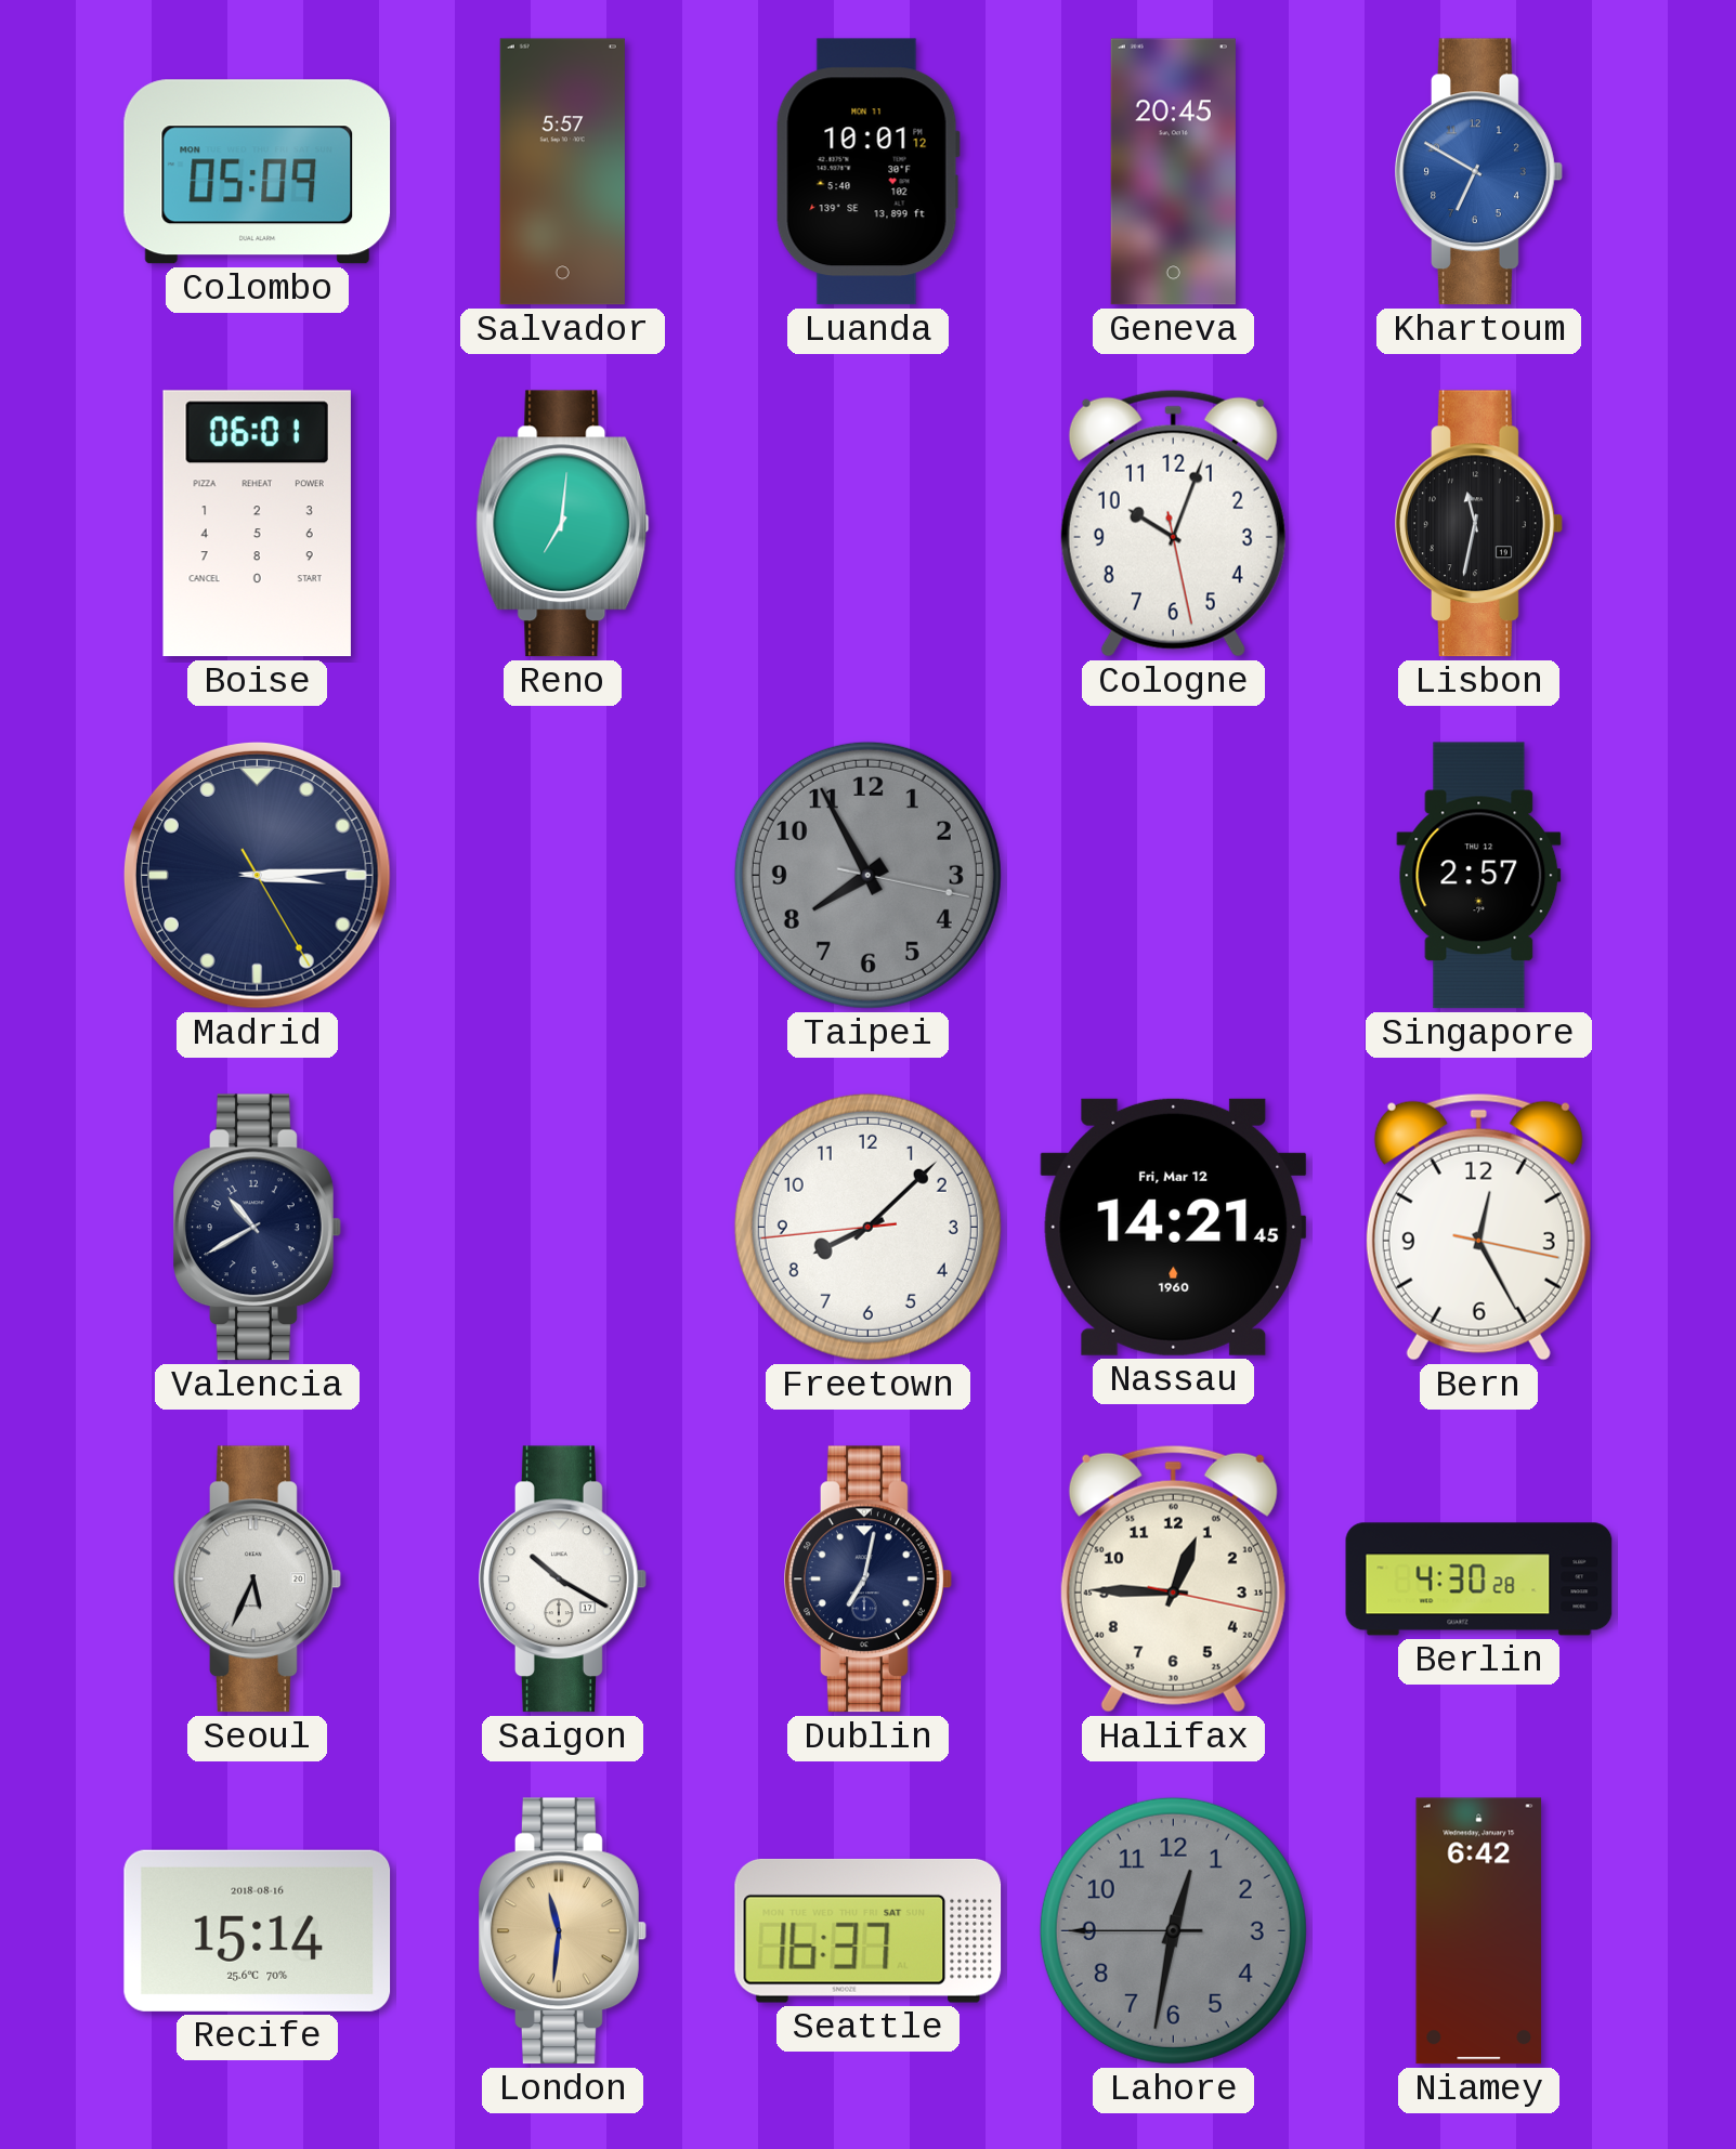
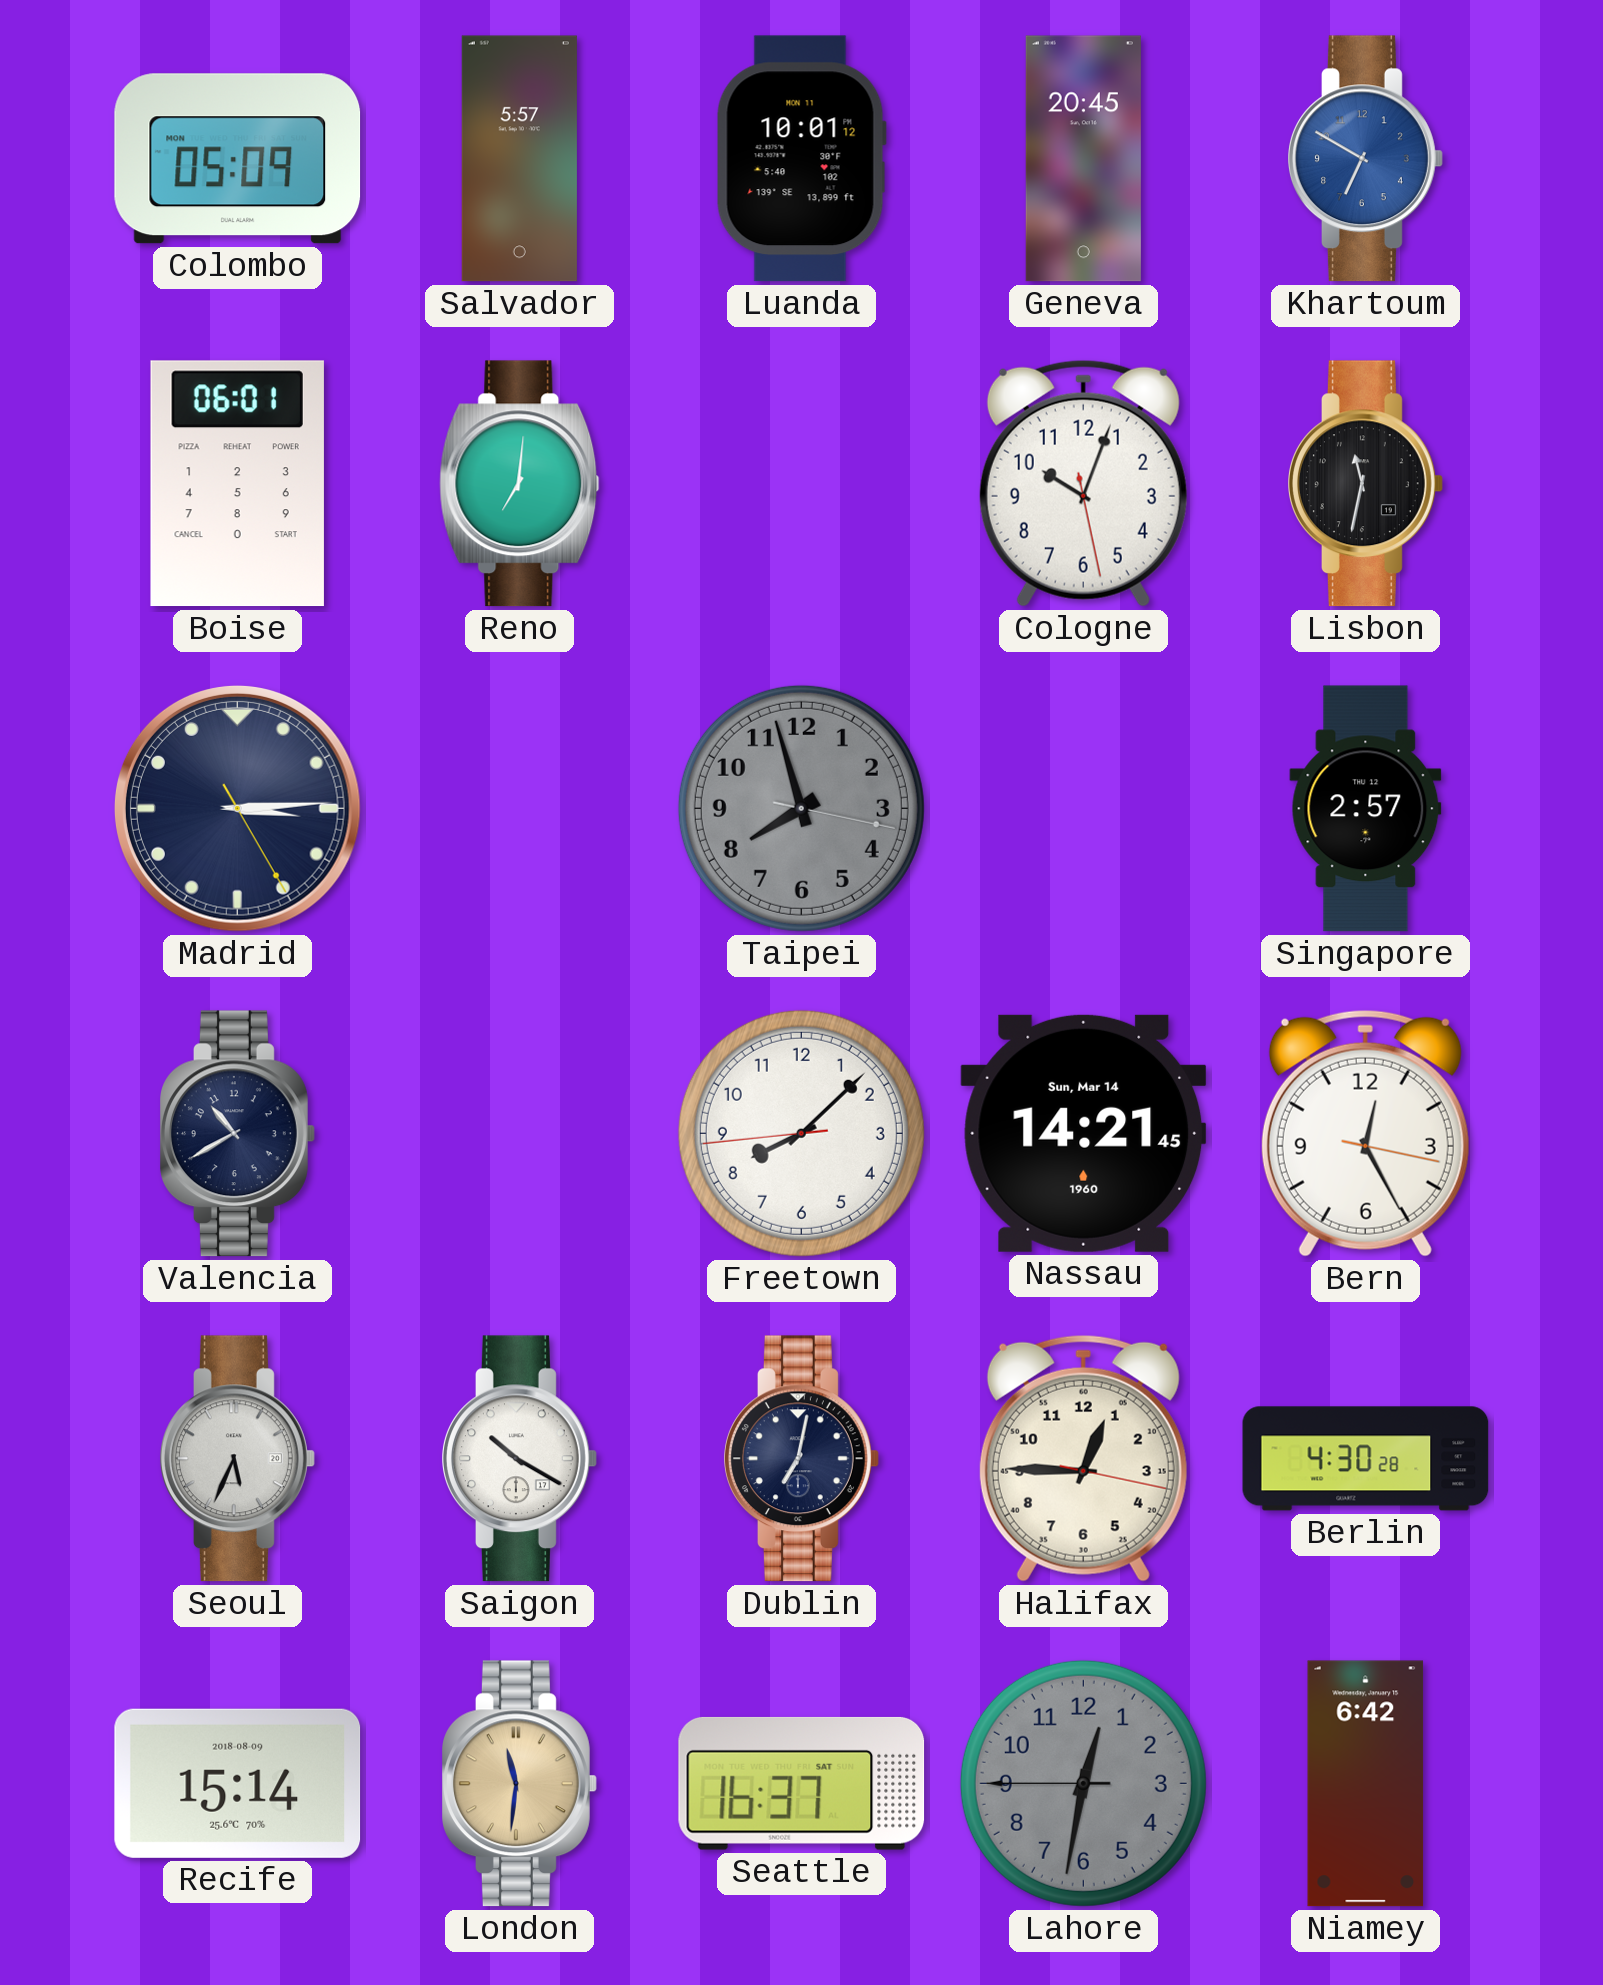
Taipei: 7:55 -> 7:57 (801, 808)
Nassau date: Fri, Mar 12 -> Sun, Mar 14 (1084, 1133)
Recife date: 2018-08-16 -> 2018-08-09 (238, 1783)
